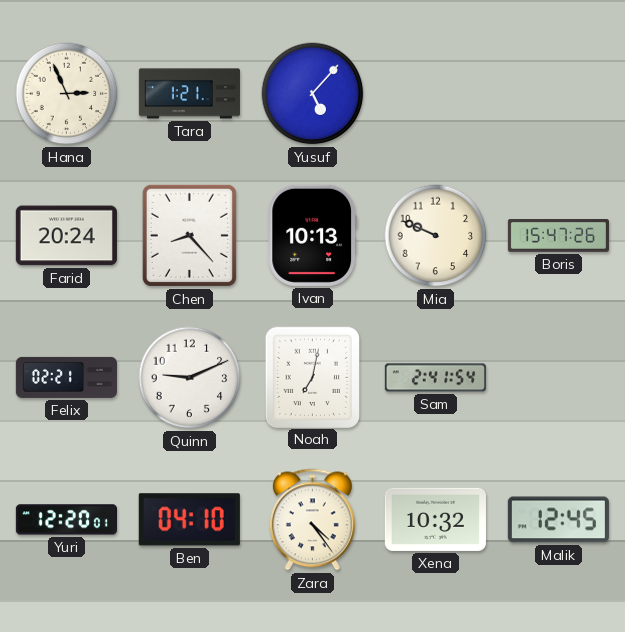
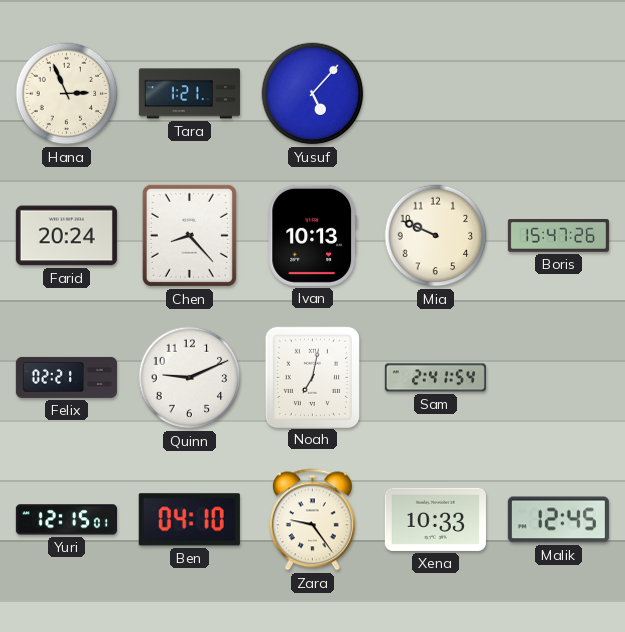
Yuri: 12:20 -> 12:15 (66, 520)
Zara: 4:24 -> 9:24 (312, 520)
Xena: 10:32 -> 10:33 (435, 519)
